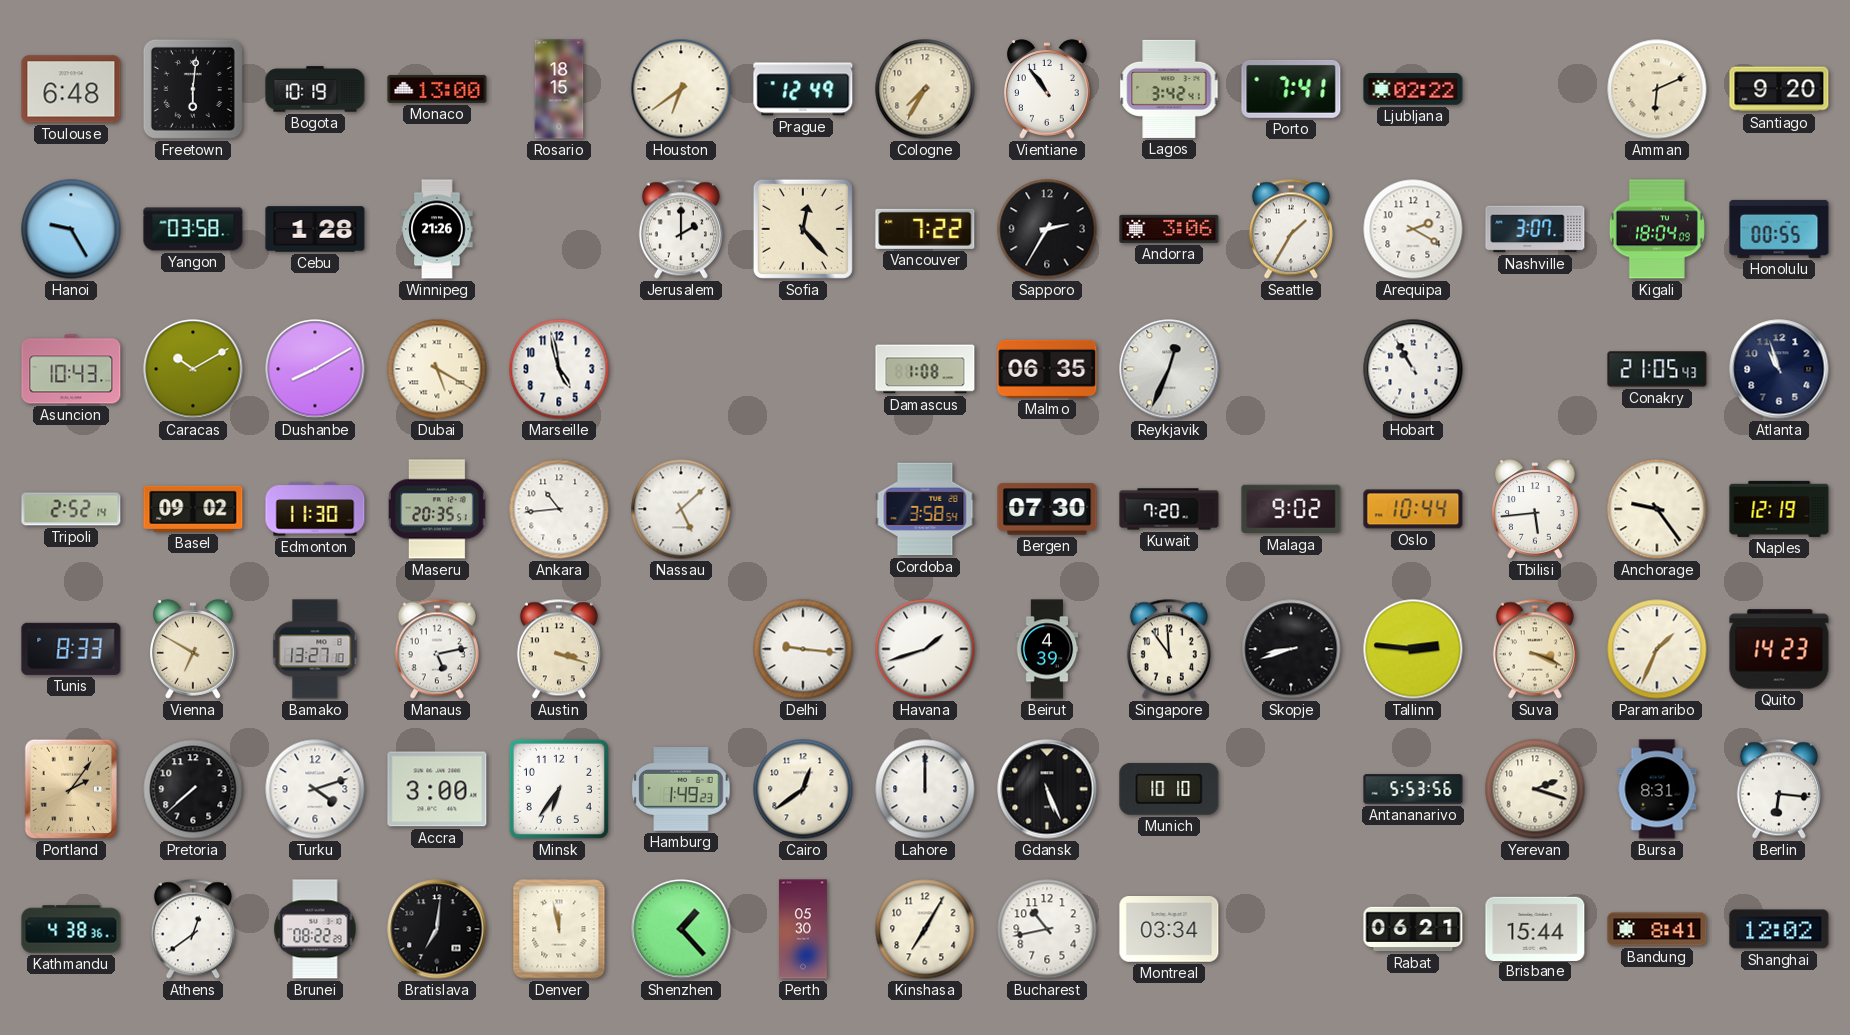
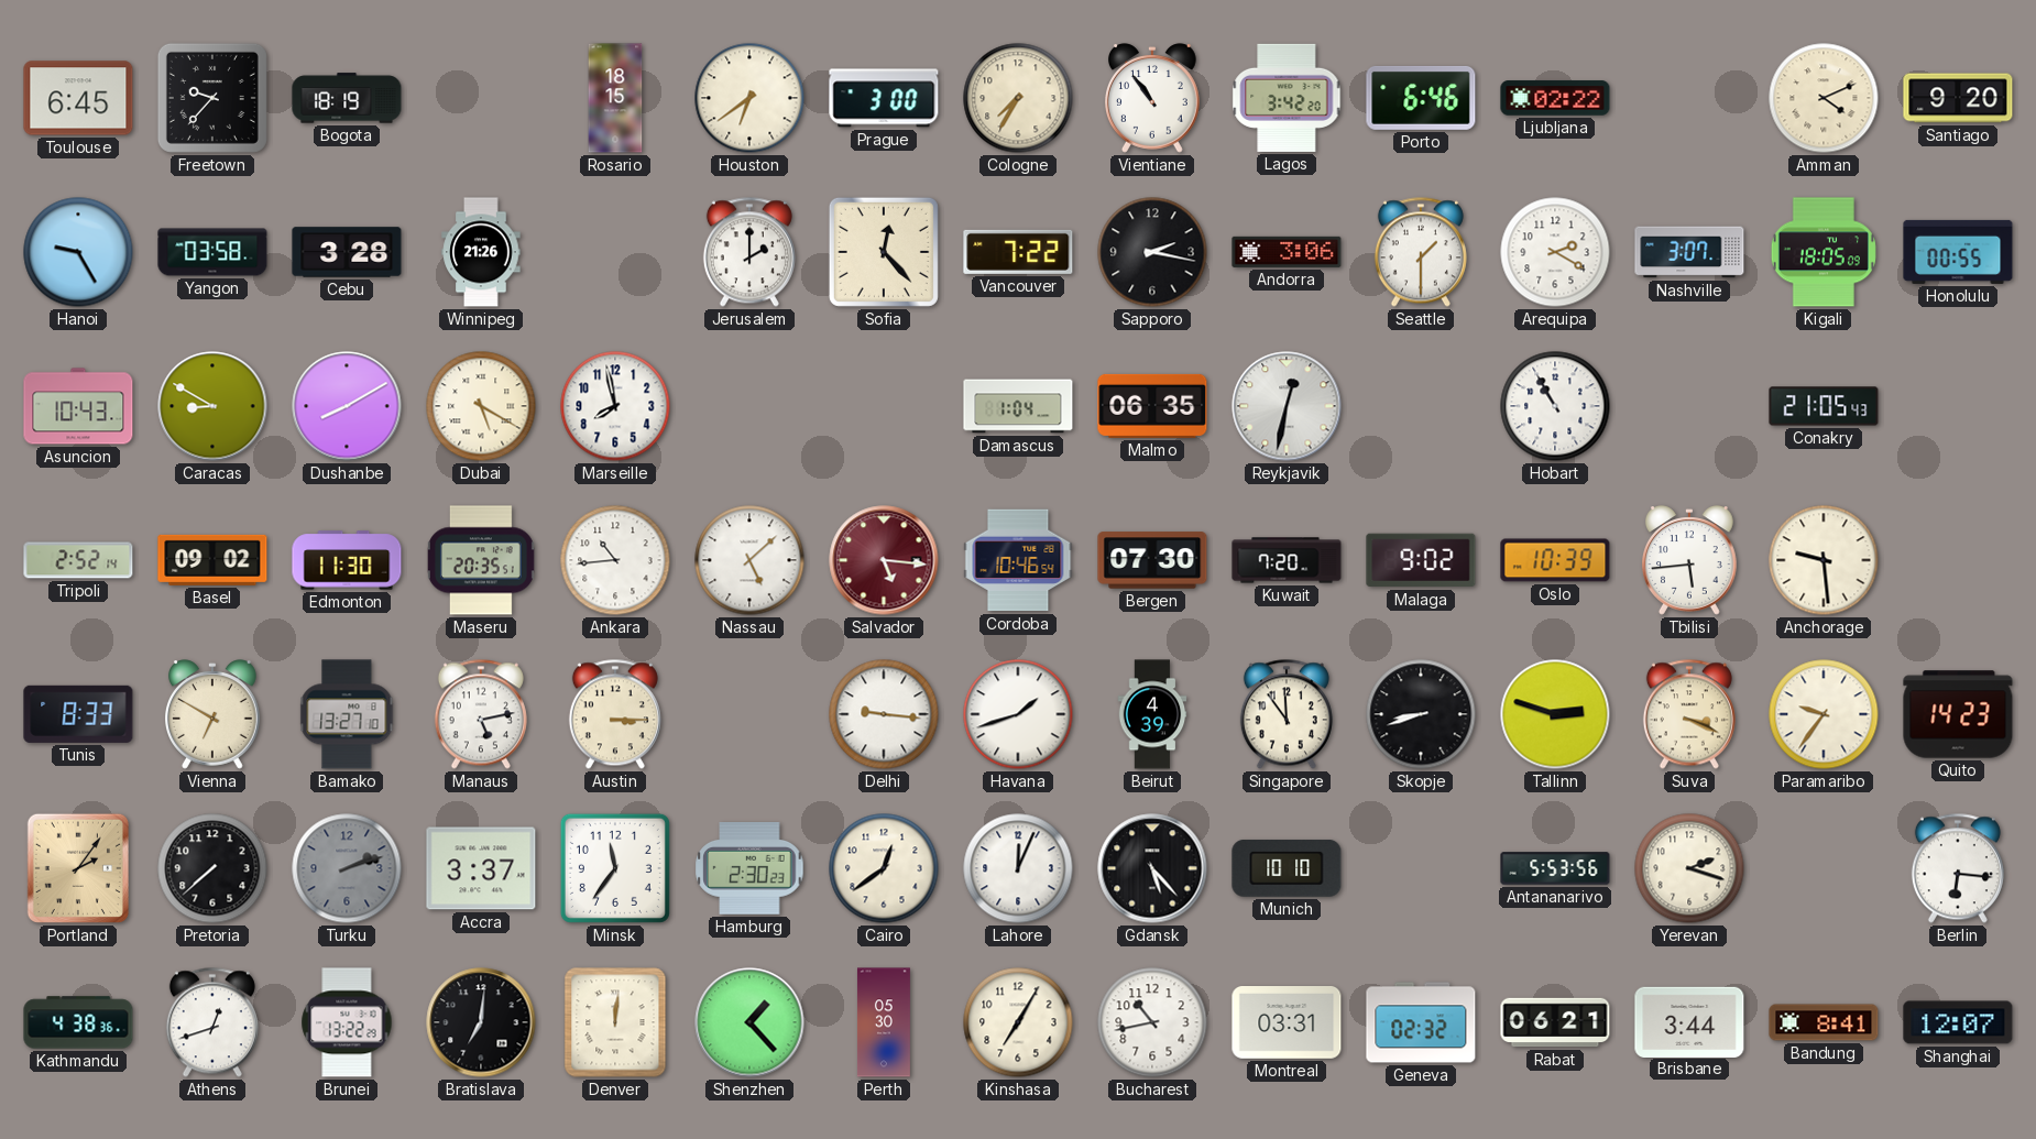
Toulouse: 6:48 -> 6:45 (78, 98)
Freetown: 6:01 -> 9:37 (212, 98)
Bogota: 10:19 -> 18:19 (347, 98)
Monaco: 13:00 -> none (437, 89)
Prague: 12:49 -> 3:00 (884, 98)
Lagos: 3:42:41 -> 3:42:20 (1287, 98)
Porto: 7:41 -> 6:46 (1421, 98)
Amman: 6:11 -> 4:11 (1824, 98)
Cebu: 1:28 -> 3:28 (347, 252)
Sapporo: 2:35 -> 2:17 (1152, 252)
Seattle: 1:35 -> 1:30 (1421, 252)
Kigali: 18:04 -> 18:05 (1824, 252)
Caracas: 10:10 -> 8:50 (212, 406)
Marseille: 4:58 -> 7:58 (615, 406)
Damascus: 1:08 -> 1:04 (1018, 406)
Reykjavik: 12:34 -> 12:32 (1287, 406)
Atlanta: 10:57 -> none (1779, 369)
Salvador: none -> 5:16 (884, 560)
Cordoba: 3:58 -> 10:46 (1018, 560)
Oslo: 10:44 -> 10:39 (1555, 560)
Anchorage: 9:24 -> 9:29 (1824, 560)
Naples: 12:19 -> none (1779, 509)
Austin: 3:18 -> 3:15 (615, 714)
Tallinn: 2:46 -> 2:48 (1555, 714)
Paramaribo: 1:34 -> 9:36 (1824, 714)
Turku: 4:12 -> 2:12 (347, 868)
Turku dial: white -> grey (347, 868)
Accra: 3:00 -> 3:37 (481, 868)
Minsk: 6:36 -> 11:36 (615, 868)
Hamburg: 1:49 -> 2:30 (749, 869)
Lahore: 12:00 -> 12:04 (1018, 868)
Gdansk: 5:26 -> 5:23 (1152, 868)
Bursa: 8:31 -> none (1657, 789)
Athens: 12:39 -> 12:42 (212, 1022)
Brunei: 08:22 -> 13:22 (347, 1022)
Denver: 11:58 -> 12:01 (615, 1022)
Montreal: 03:34 -> 03:31 (1287, 1023)
Geneva: none -> 02:32 (1421, 1022)
Brisbane: 15:44 -> 3:44 (1689, 1021)
Shanghai: 12:02 -> 12:07 (1958, 1022)
